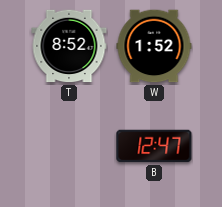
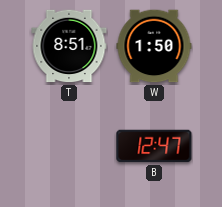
T: 8:52 -> 8:51 (69, 46)
W: 1:52 -> 1:50 (154, 46)
